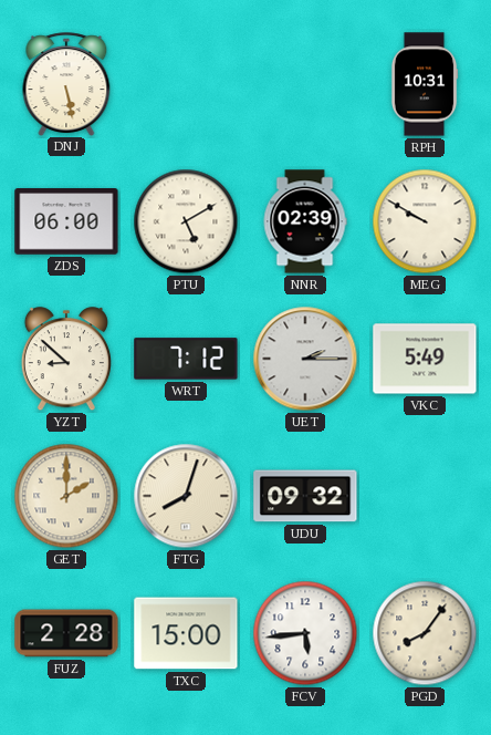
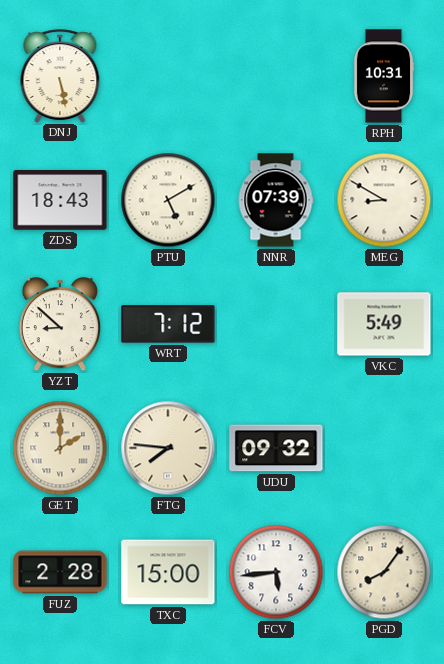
ZDS: 06:00 -> 18:43 (60, 201)
NNR: 02:39 -> 07:39 (276, 200)
MEG: 9:50 -> 8:50 (384, 200)
UET: 2:15 -> none (305, 359)
FTG: 8:03 -> 7:46 (168, 448)
